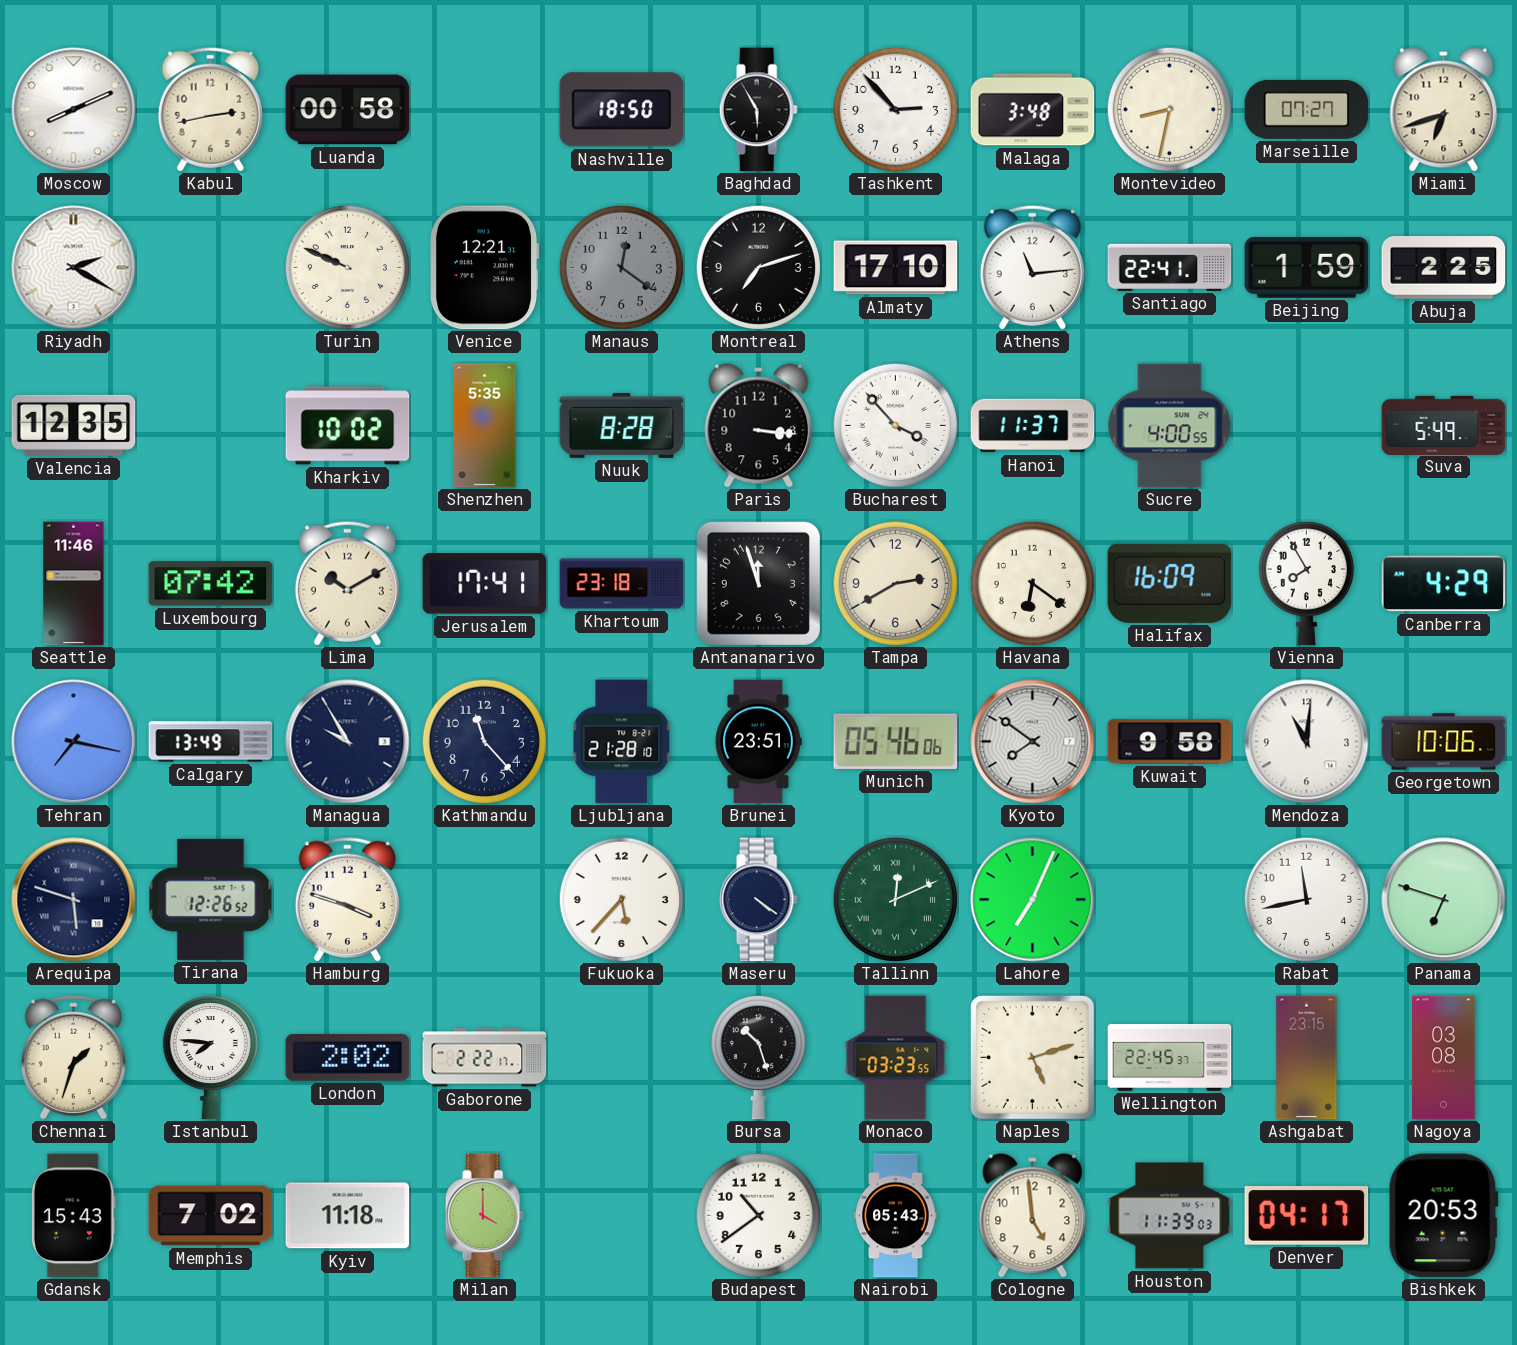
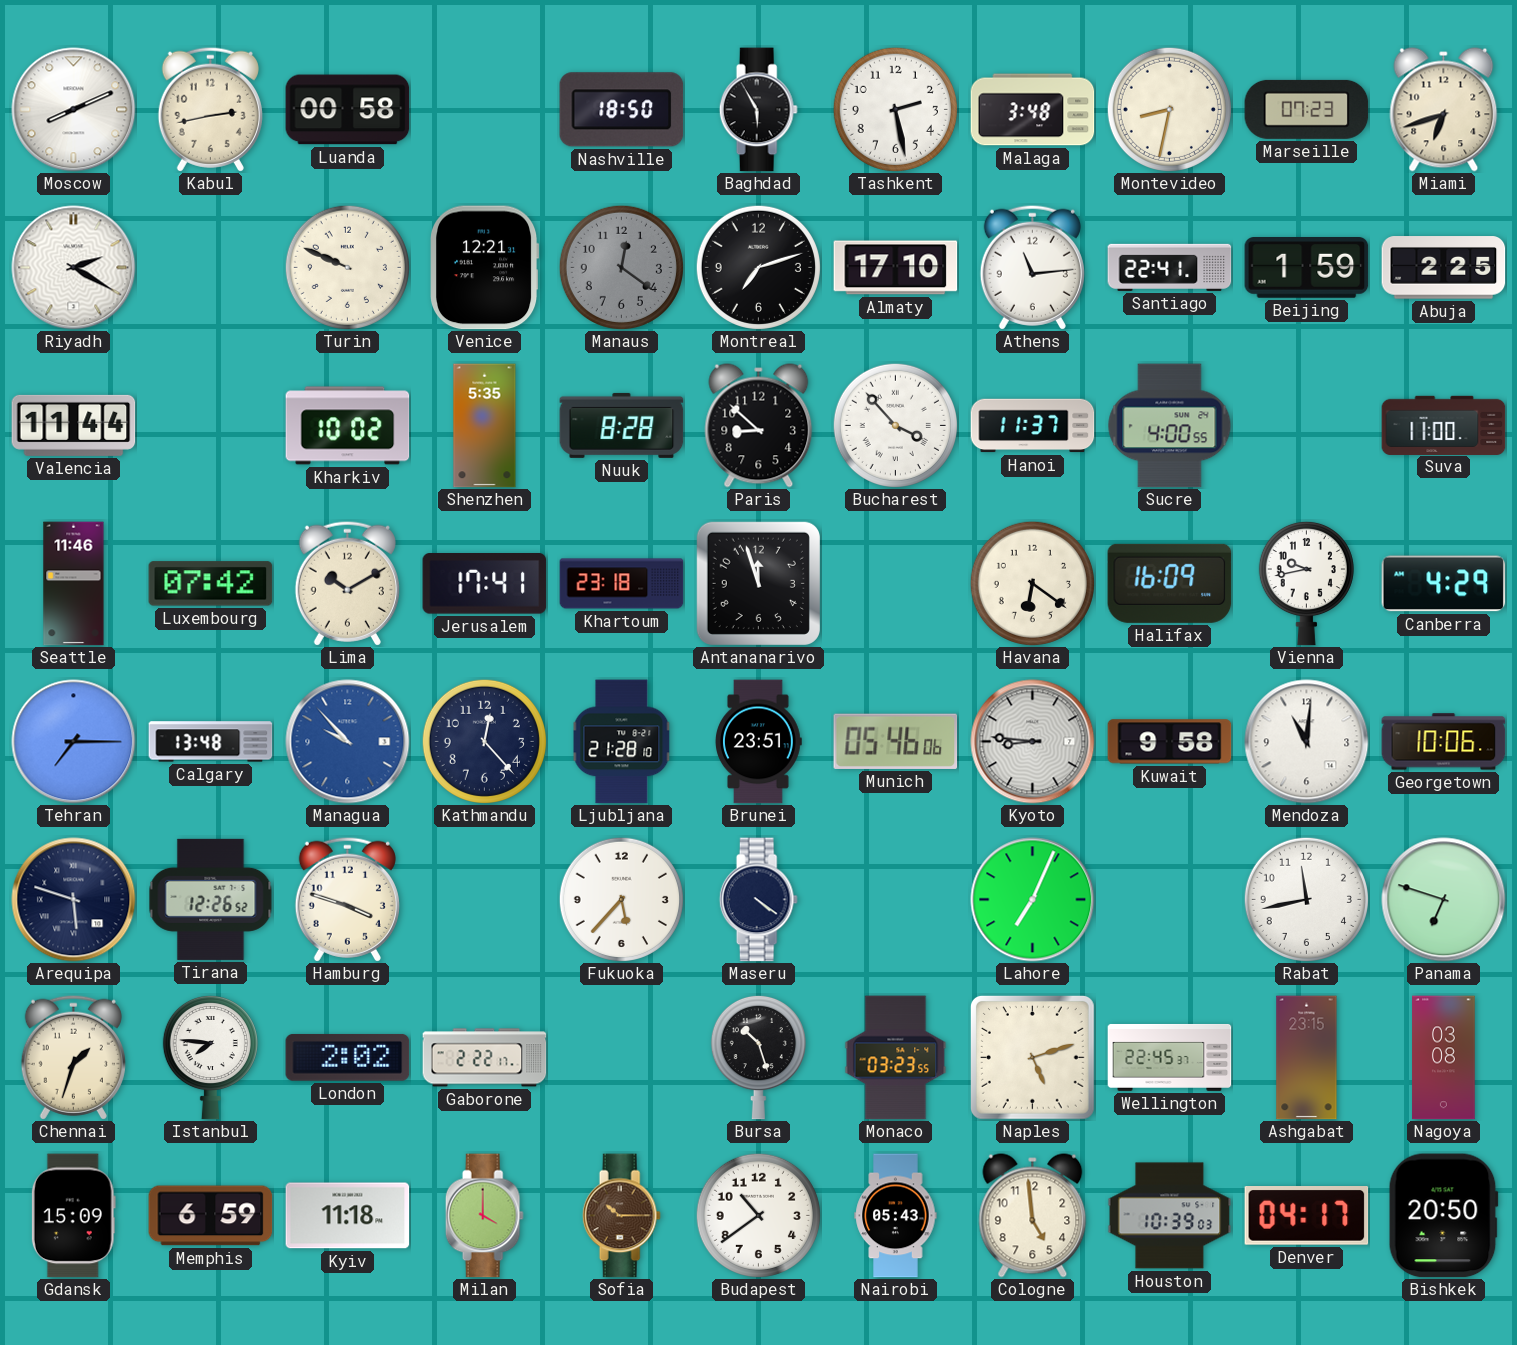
Tashkent: 2:53 -> 2:28 (895, 109)
Marseille: 07:27 -> 07:23 (1307, 109)
Valencia: 12:35 -> 11:44 (74, 425)
Paris: 3:16 -> 8:52 (759, 426)
Suva: 5:49 -> 11:00 (1444, 425)
Tampa: 2:40 -> none (895, 583)
Vienna: 7:55 -> 9:43 (1306, 583)
Tehran: 7:17 -> 7:15 (74, 742)
Calgary: 13:49 -> 13:48 (211, 742)
Managua: 9:55 -> 9:53 (348, 742)
Managua dial: navy -> blue (348, 742)
Kathmandu: 11:23 -> 12:23 (484, 741)
Kyoto: 7:51 -> 8:46 (1033, 742)
Tallinn: 12:11 -> none (895, 899)
Gdansk: 15:43 -> 15:09 (73, 1216)
Memphis: 7:02 -> 6:59 (211, 1216)
Sofia: none -> 10:15 (621, 1216)
Houston: 11:39 -> 10:39 (1170, 1216)
Bishkek: 20:53 -> 20:50 (1443, 1216)
